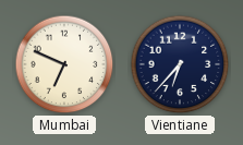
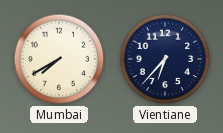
Mumbai: 6:49 -> 7:40 (59, 59)
